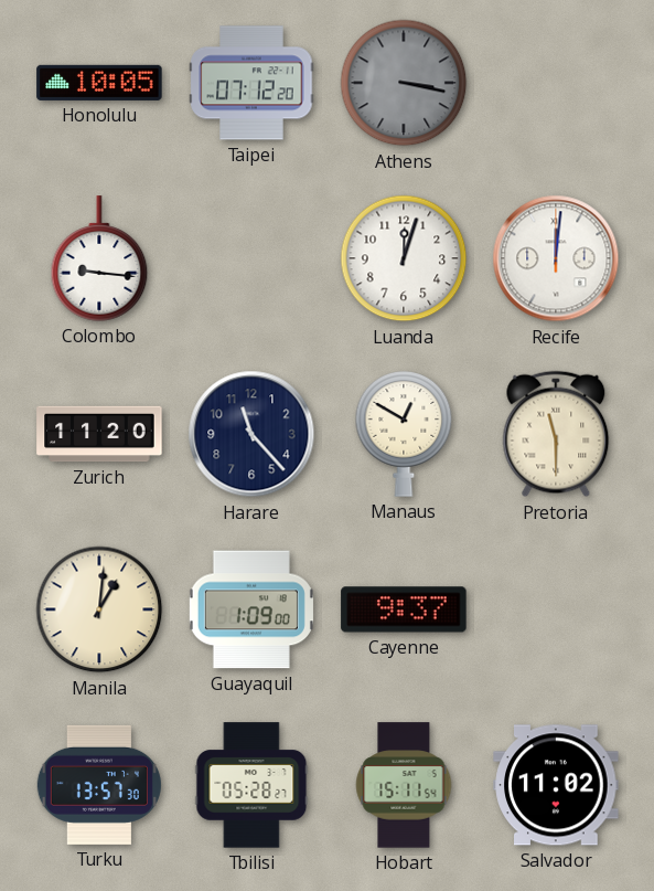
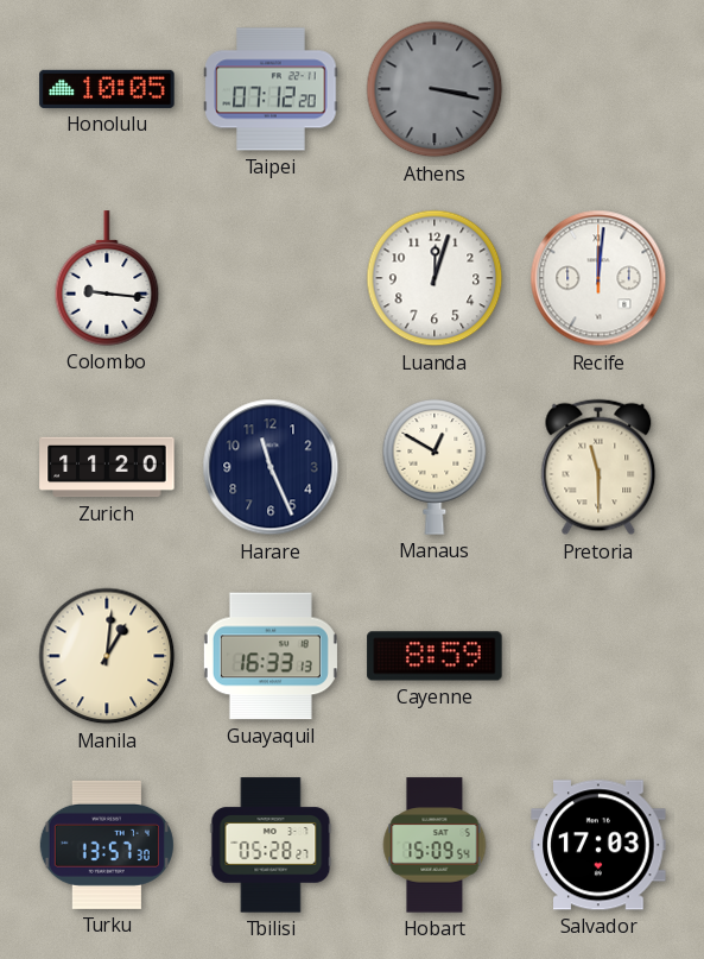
Harare: 11:23 -> 11:26 (271, 467)
Guayaquil: 1:09 -> 16:33 (271, 656)
Cayenne: 9:37 -> 8:59 (435, 656)
Hobart: 15:11 -> 15:09 (435, 845)
Salvador: 11:02 -> 17:03 (598, 845)
